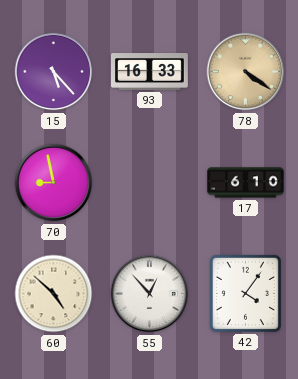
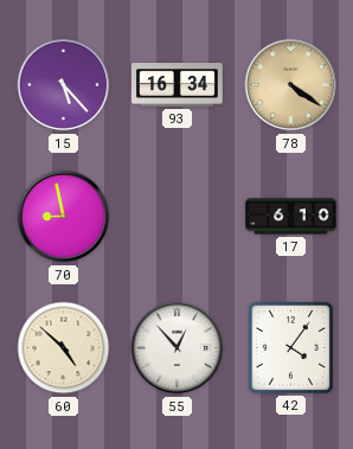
93: 16:33 -> 16:34 (178, 85)
